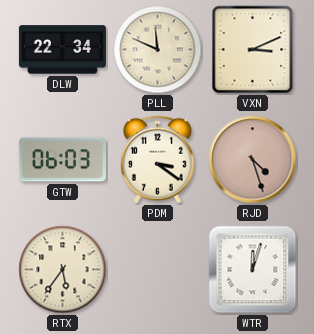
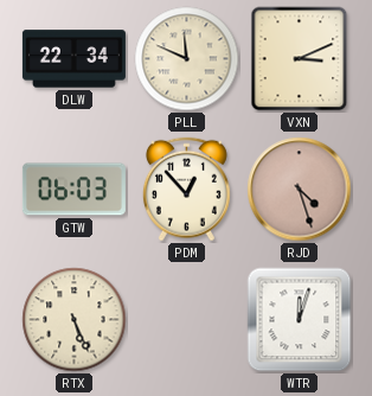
PDM: 3:21 -> 12:53 (186, 190)
RTX: 5:36 -> 5:26 (75, 320)
